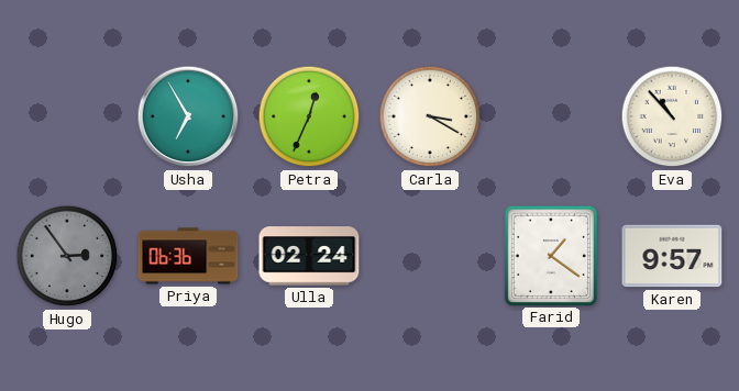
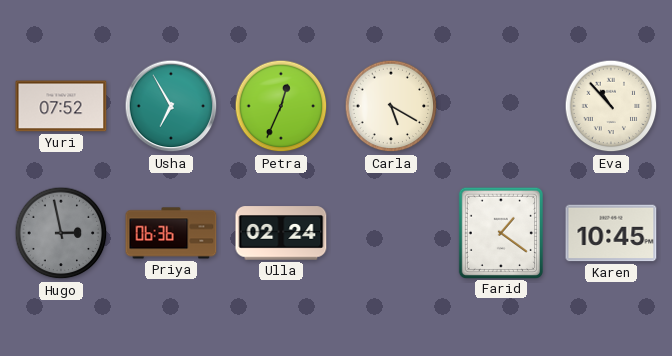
Yuri: none -> 07:52 (61, 106)
Carla: 3:20 -> 5:20 (391, 106)
Hugo: 2:54 -> 2:58 (61, 233)
Karen: 9:57 -> 10:45 (611, 233)
